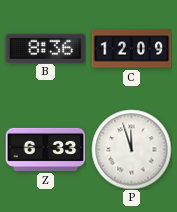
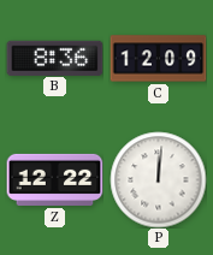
Z: 6:33 -> 12:22 (54, 179)
P: 11:57 -> 12:01 (158, 179)
